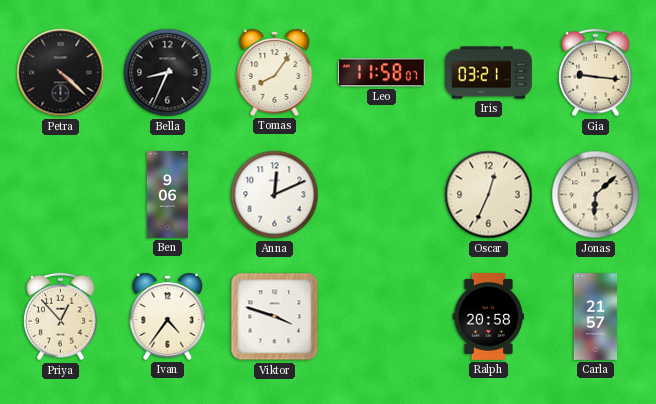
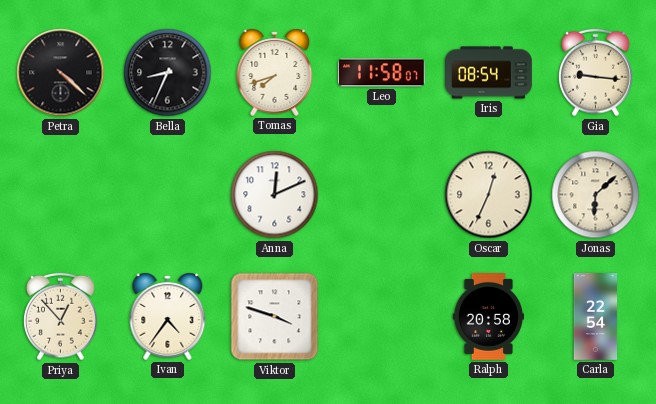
Tomas: 8:06 -> 7:42 (275, 72)
Iris: 03:21 -> 08:54 (489, 73)
Ben: 9:06 -> none (167, 195)
Carla: 21:57 -> 22:54 (596, 317)
